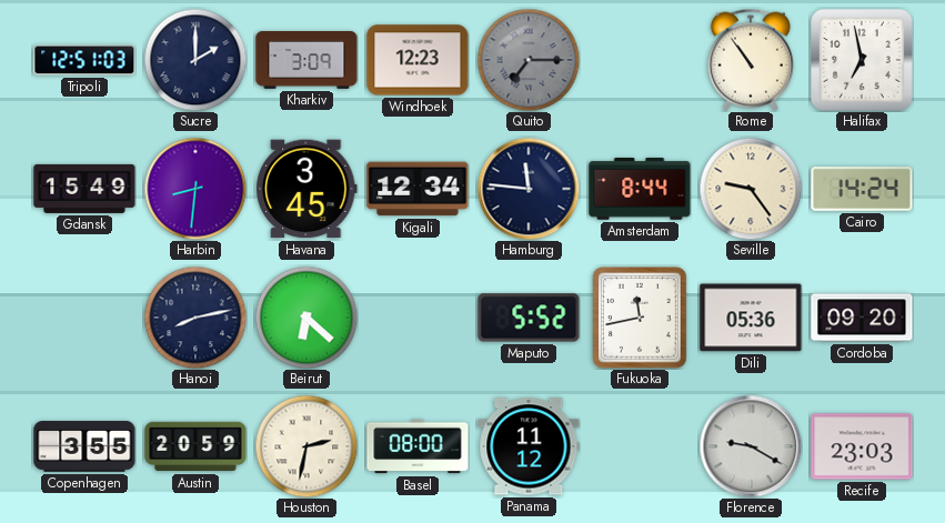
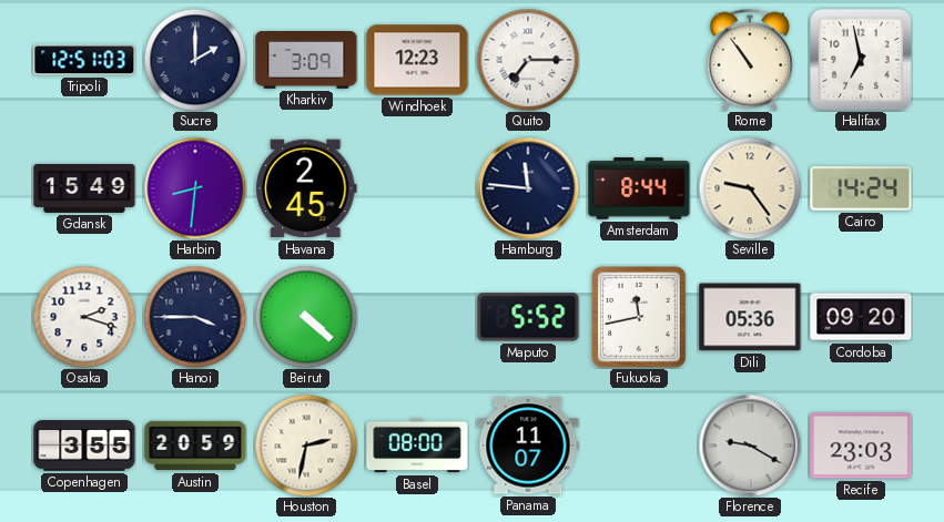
Quito dial: grey -> white (528, 60)
Havana: 3:45 -> 2:45 (307, 188)
Kigali: 12:34 -> none (418, 189)
Osaka: none -> 2:18 (84, 317)
Hanoi: 8:13 -> 3:45 (195, 317)
Beirut: 6:22 -> 4:22 (306, 317)
Panama: 11:12 -> 11:07 (528, 446)
